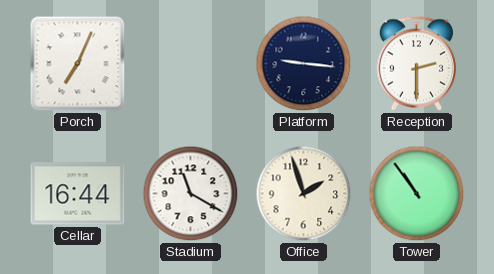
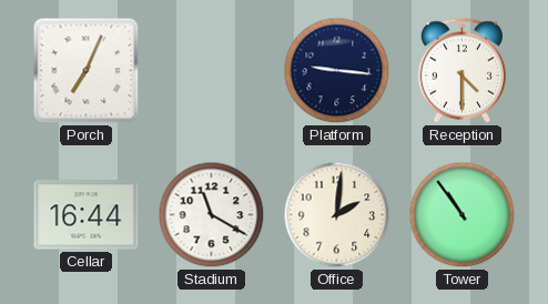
Reception: 2:30 -> 4:30 (461, 71)
Office: 1:57 -> 2:01 (337, 215)
